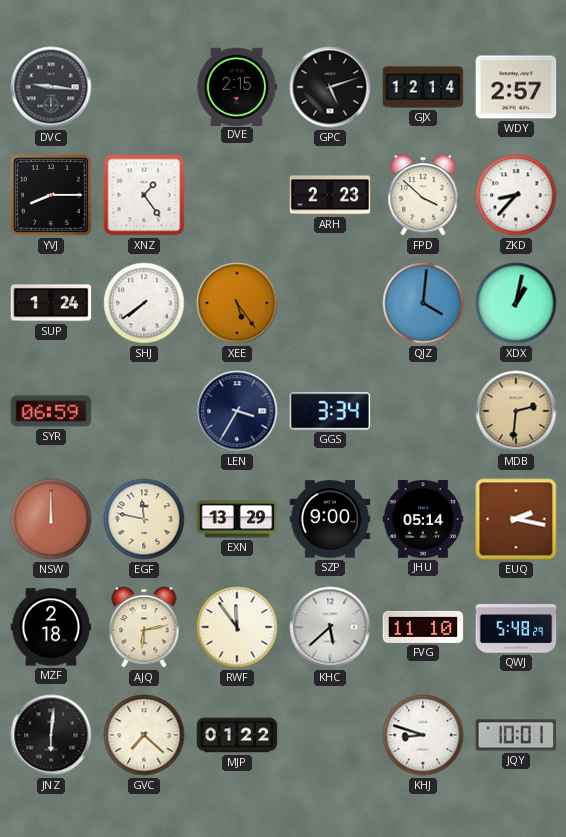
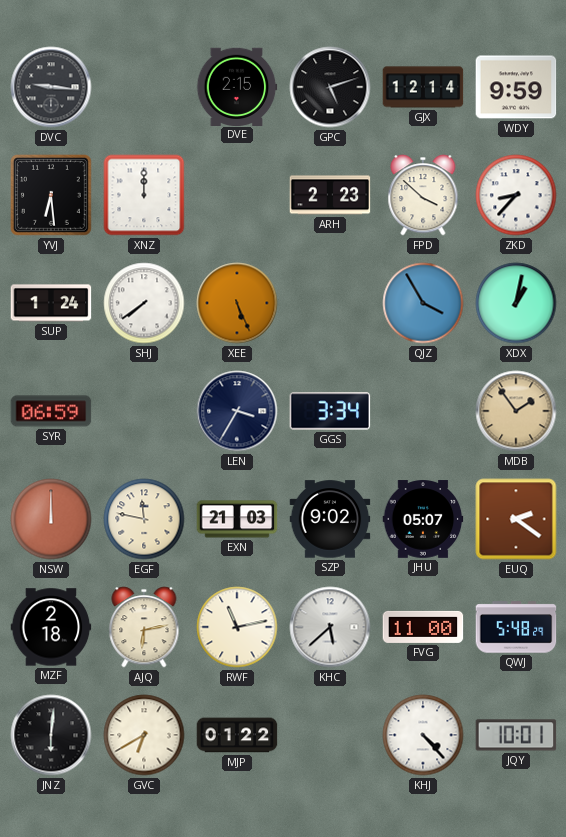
WDY: 2:57 -> 9:59 (516, 87)
YVJ: 8:15 -> 6:29 (52, 196)
XNZ: 1:24 -> 12:00 (144, 195)
XEE: 5:24 -> 5:26 (237, 303)
QJZ: 4:01 -> 3:55 (423, 303)
MDB: 2:31 -> 1:54 (516, 411)
EXN: 13:29 -> 21:03 (237, 519)
SZP: 9:00 -> 9:02 (330, 519)
JHU: 05:14 -> 05:07 (423, 519)
EUQ: 2:17 -> 2:21 (516, 519)
RWF: 11:54 -> 11:13 (237, 627)
FVG: 11:10 -> 11:00 (423, 627)
GVC: 7:22 -> 6:40 (144, 735)
KHJ: 8:48 -> 4:23 (423, 735)
